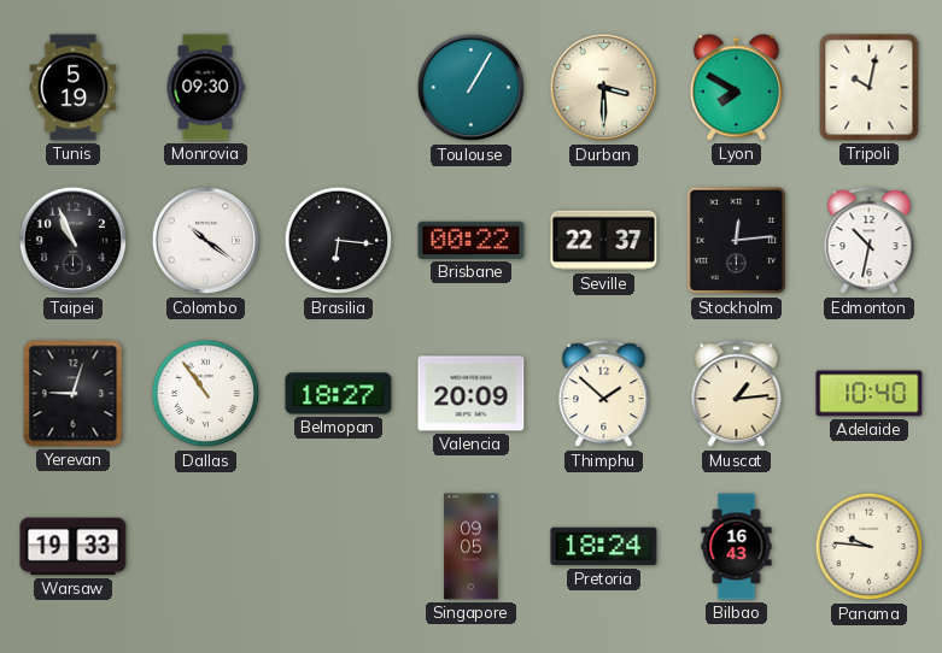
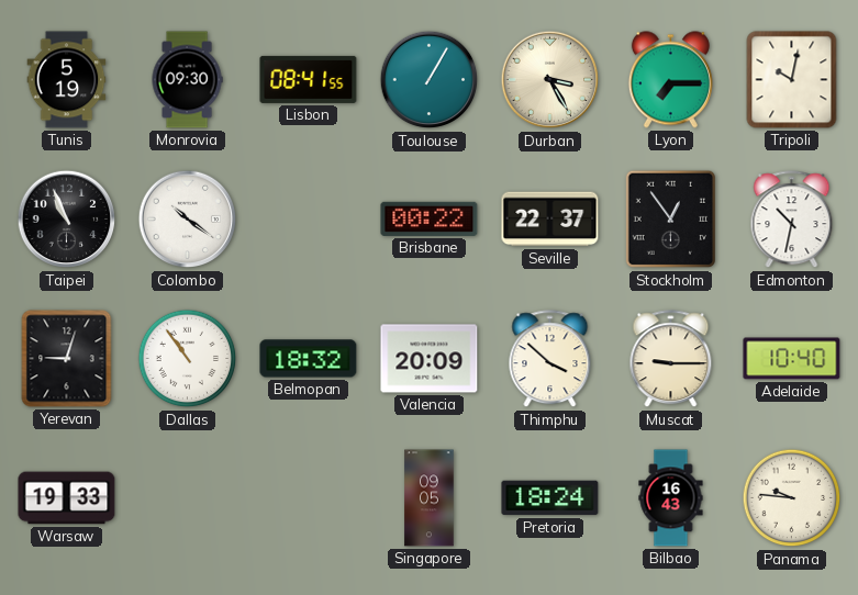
Lisbon: none -> 08:41 (309, 79)
Durban: 3:30 -> 3:25 (550, 80)
Lyon: 7:50 -> 7:15 (670, 80)
Brasilia: 6:16 -> none (339, 241)
Stockholm: 12:14 -> 12:54 (671, 220)
Belmopan: 18:27 -> 18:32 (309, 359)
Thimphu: 1:52 -> 3:52 (550, 359)
Muscat: 1:14 -> 9:15 (671, 359)
